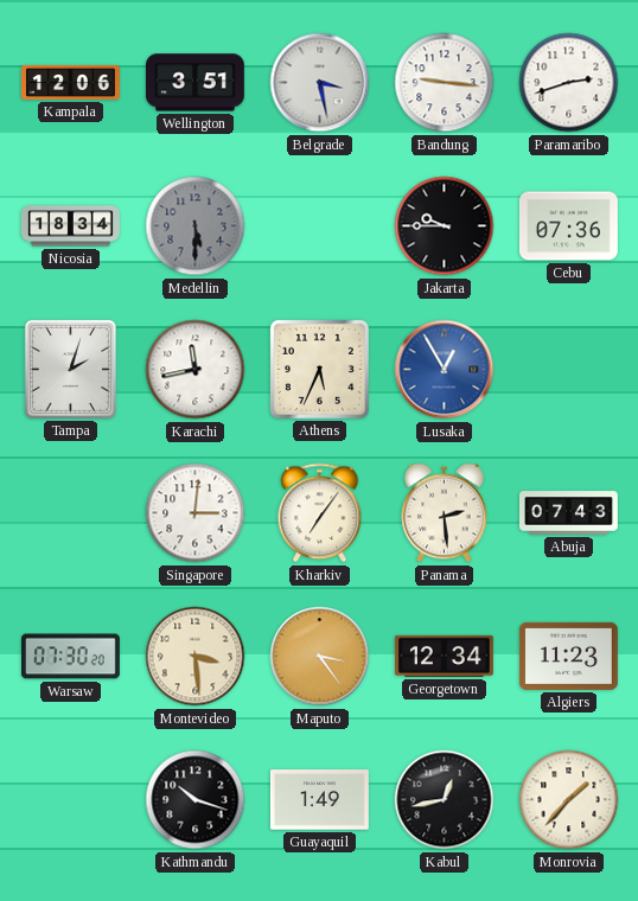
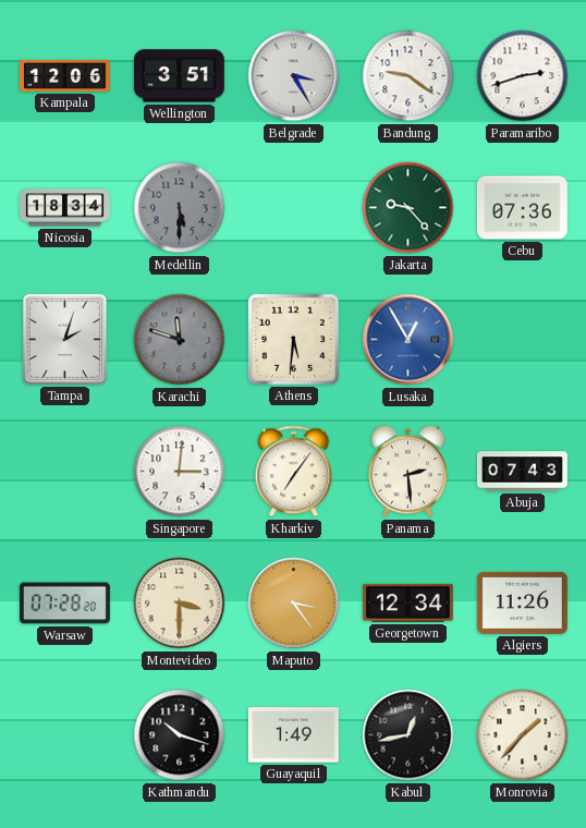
Belgrade: 3:28 -> 3:25 (294, 76)
Bandung: 9:16 -> 9:21 (408, 76)
Jakarta: 9:45 -> 9:23 (408, 208)
Jakarta dial: black -> green (408, 208)
Karachi: 11:43 -> 11:48 (180, 340)
Karachi dial: white -> grey (180, 340)
Athens: 5:34 -> 5:31 (293, 339)
Warsaw: 07:30 -> 07:28 (65, 604)
Montevideo: 3:29 -> 3:30 (180, 604)
Algiers: 11:23 -> 11:26 (522, 602)
